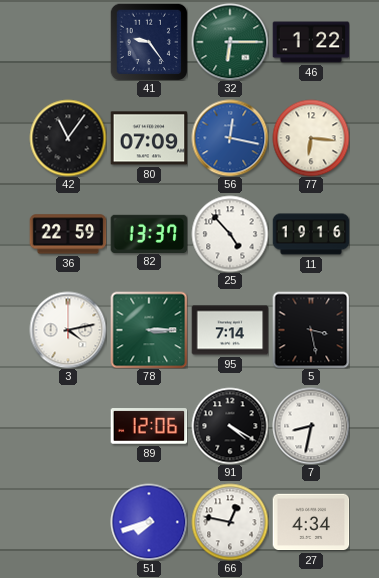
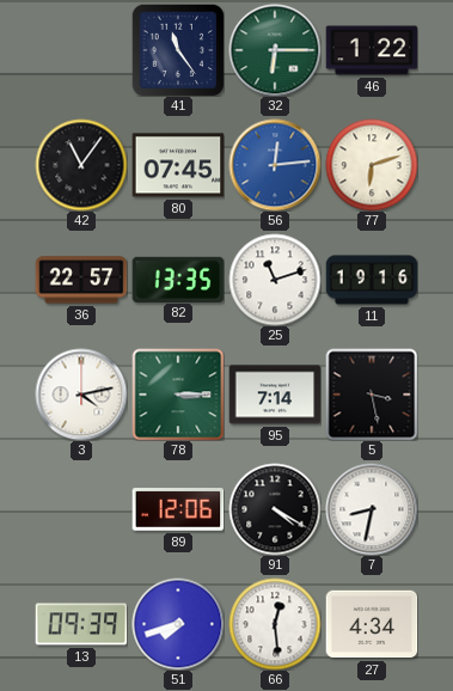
41: 9:24 -> 11:24 (178, 50)
80: 07:09 -> 07:45 (178, 165)
56: 12:17 -> 12:14 (275, 165)
77: 6:16 -> 6:12 (372, 165)
36: 22:59 -> 22:57 (81, 280)
82: 13:37 -> 13:35 (178, 279)
25: 4:53 -> 11:12 (275, 280)
13: none -> 09:39 (81, 624)
66: 12:47 -> 12:29 (275, 624)
